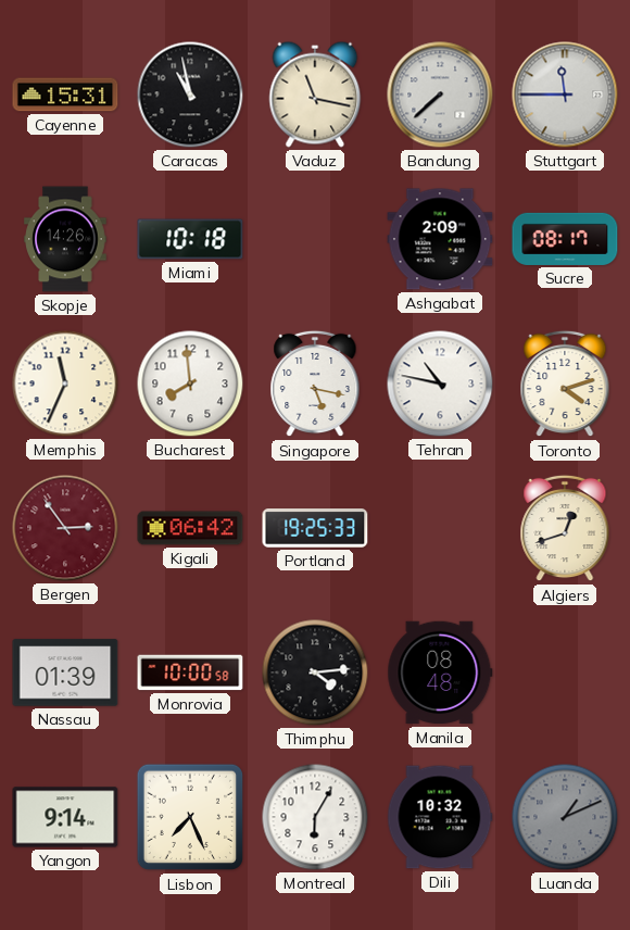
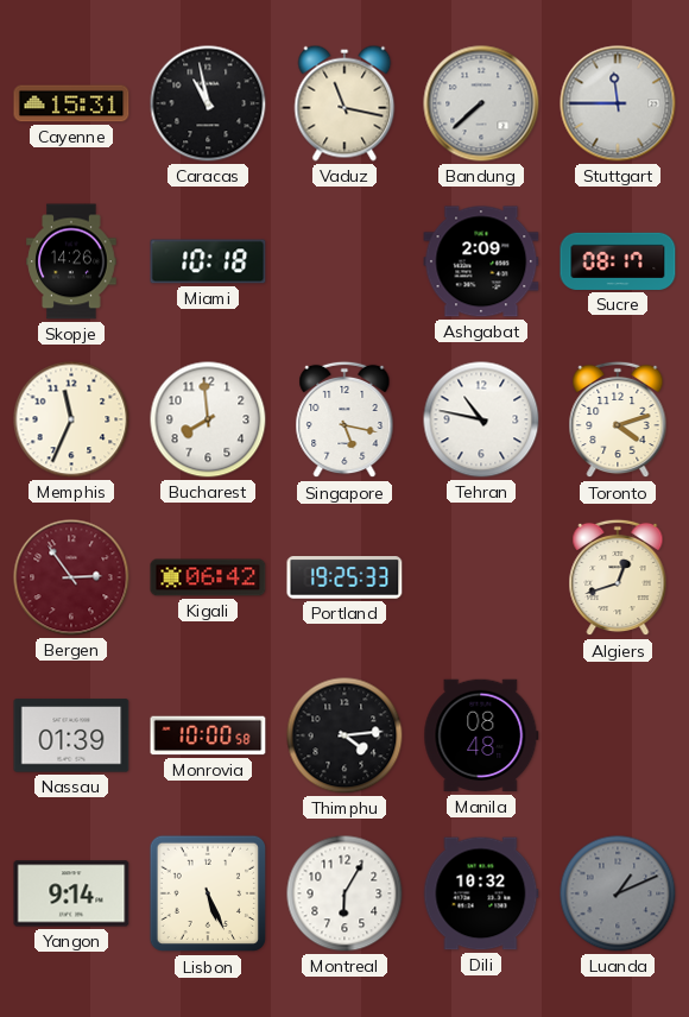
Lisbon: 7:26 -> 5:26 (208, 893)
